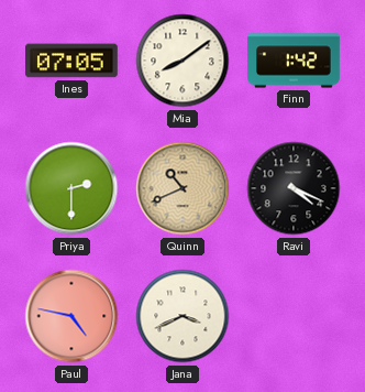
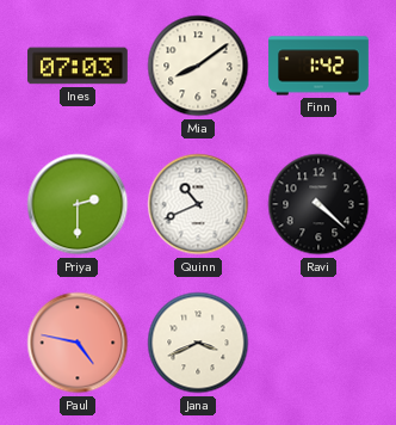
Ines: 07:05 -> 07:03 (79, 66)
Quinn dial: champagne -> white (198, 204)
Ravi: 4:19 -> 4:22 (318, 204)
